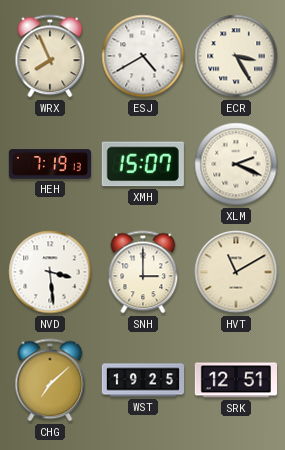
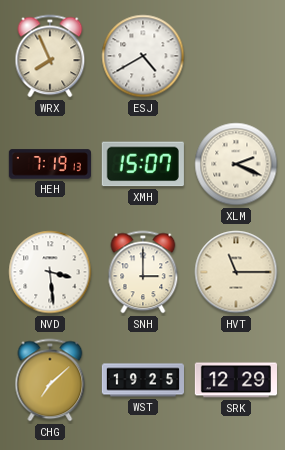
ECR: 3:25 -> none (236, 56)
HVT: 11:10 -> 11:15 (236, 272)
SRK: 12:51 -> 12:29 (235, 380)
